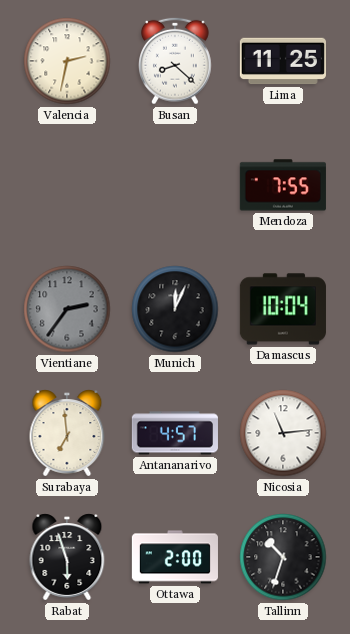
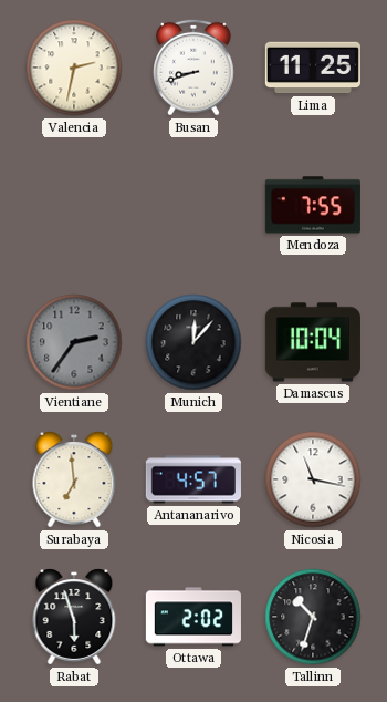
Busan: 8:22 -> 8:42 (195, 68)
Munich: 12:04 -> 12:07 (193, 342)
Nicosia: 11:14 -> 11:17 (313, 479)
Ottawa: 2:00 -> 2:02 (193, 617)
